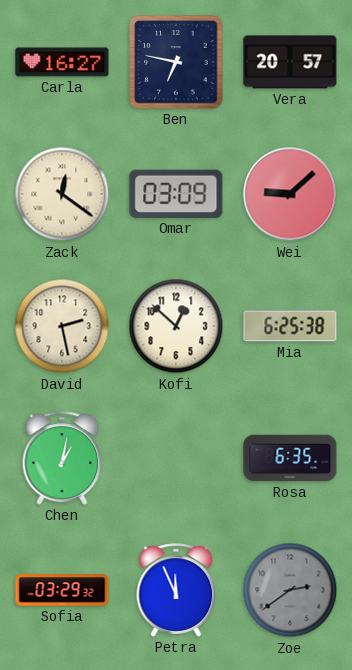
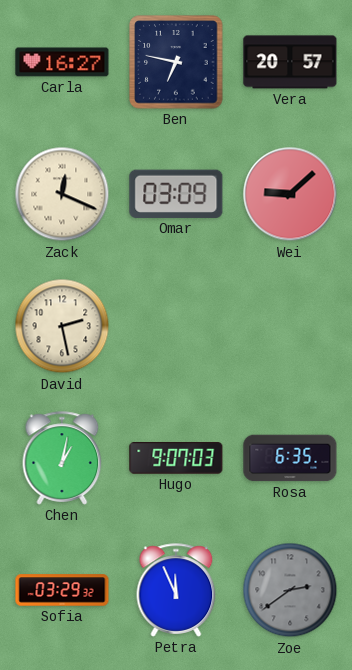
Zack: 12:21 -> 12:19 (62, 194)
Kofi: 12:52 -> none (176, 326)
Mia: 6:25 -> none (290, 326)
Hugo: none -> 9:07 (176, 458)
